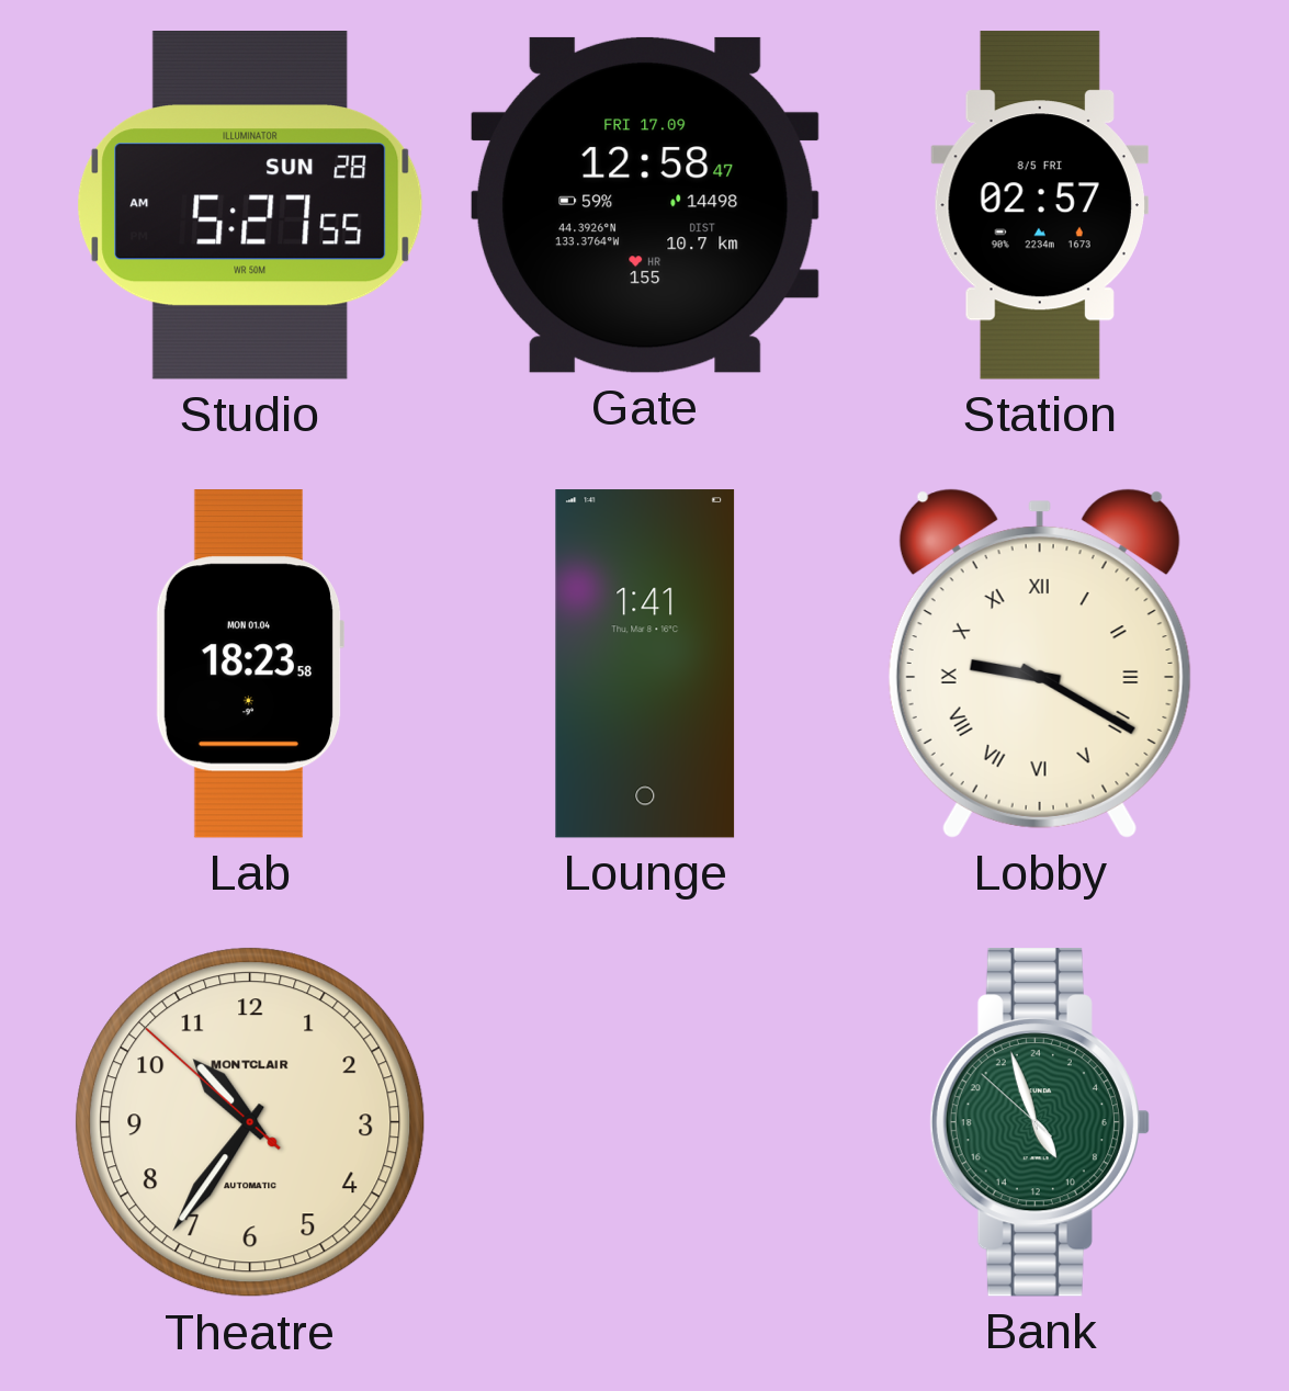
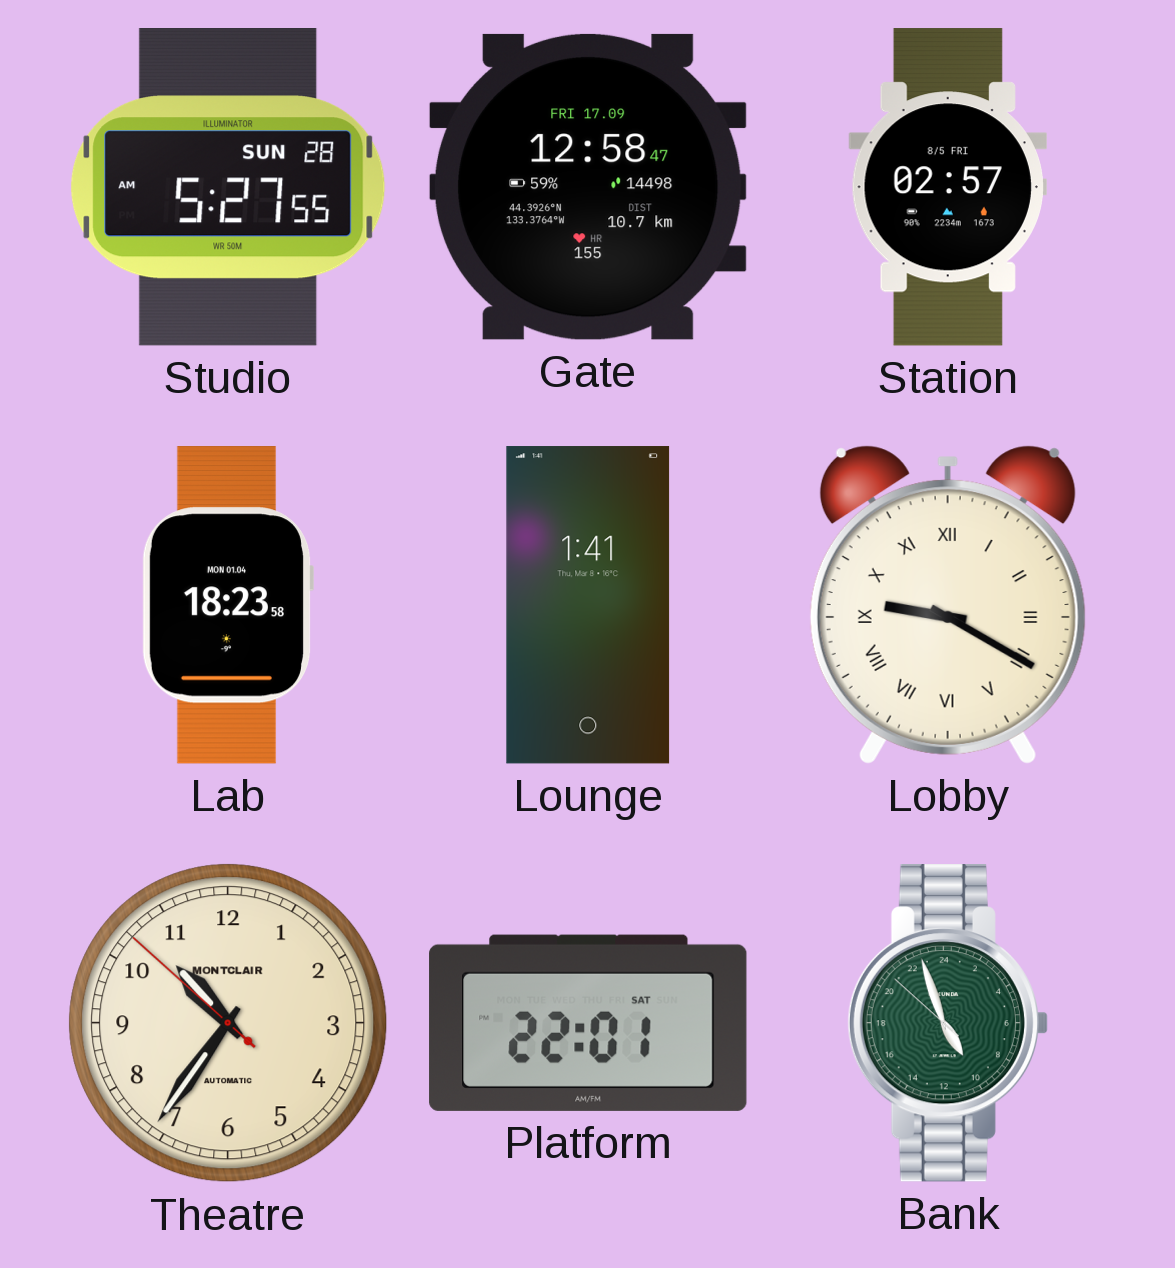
Platform: none -> 22:01 (588, 1023)
